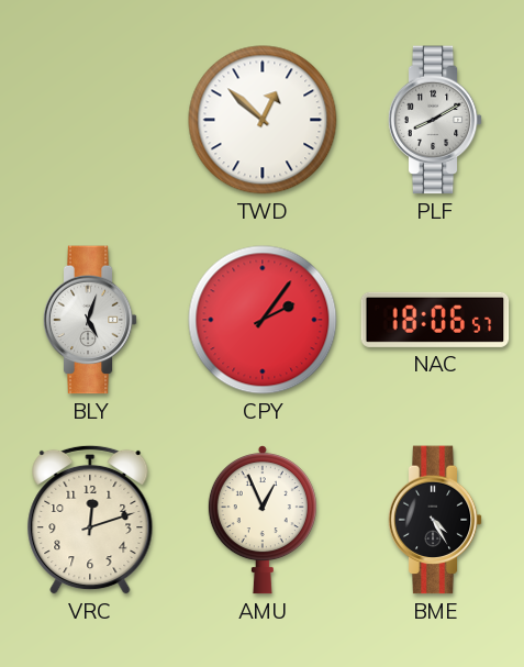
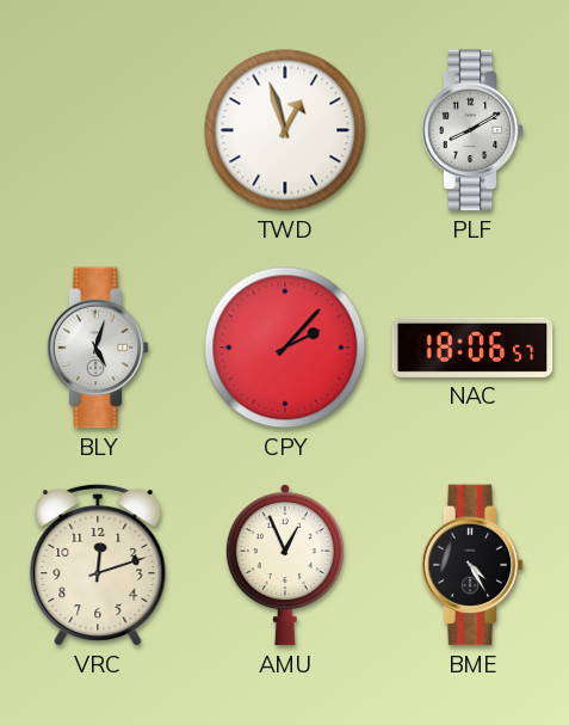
TWD: 12:52 -> 12:57 (285, 130)
CPY: 2:06 -> 2:07 (285, 348)
